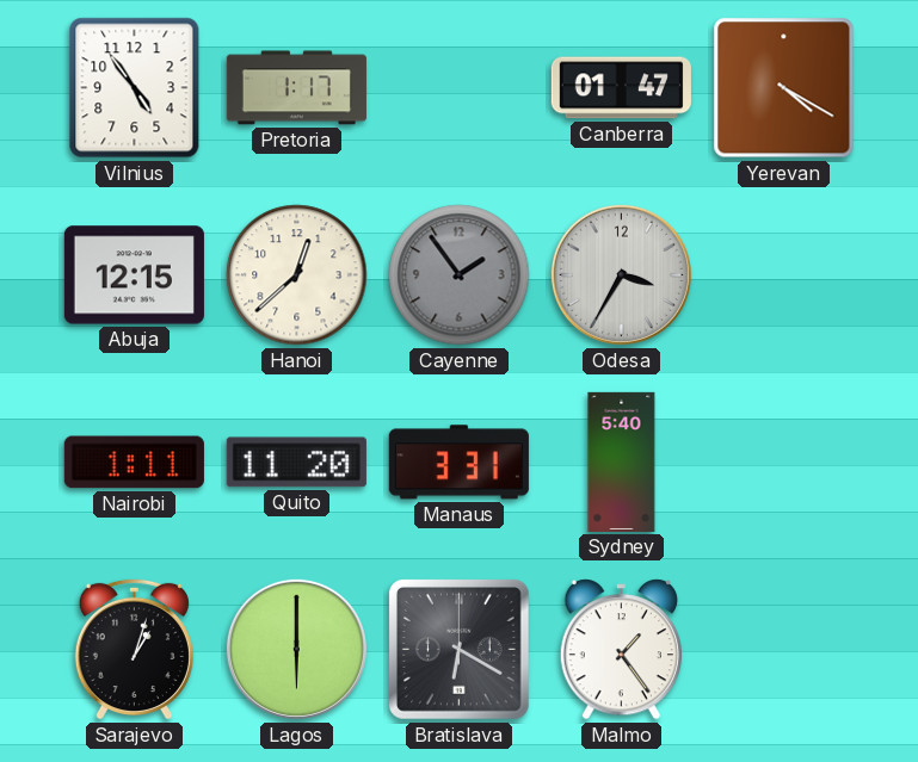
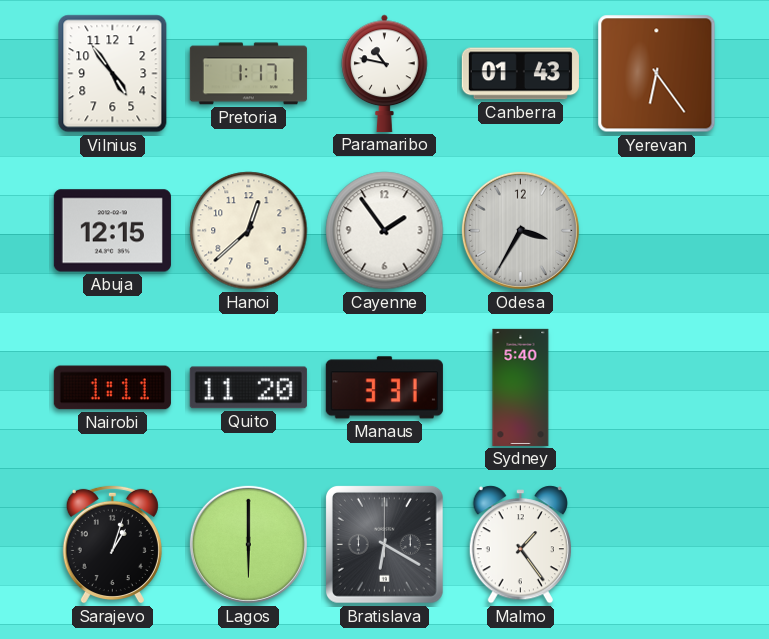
Paramaribo: none -> 10:47 (385, 73)
Canberra: 01:47 -> 01:43 (520, 74)
Yerevan: 4:20 -> 6:24 (657, 74)
Cayenne dial: grey -> white (385, 231)
